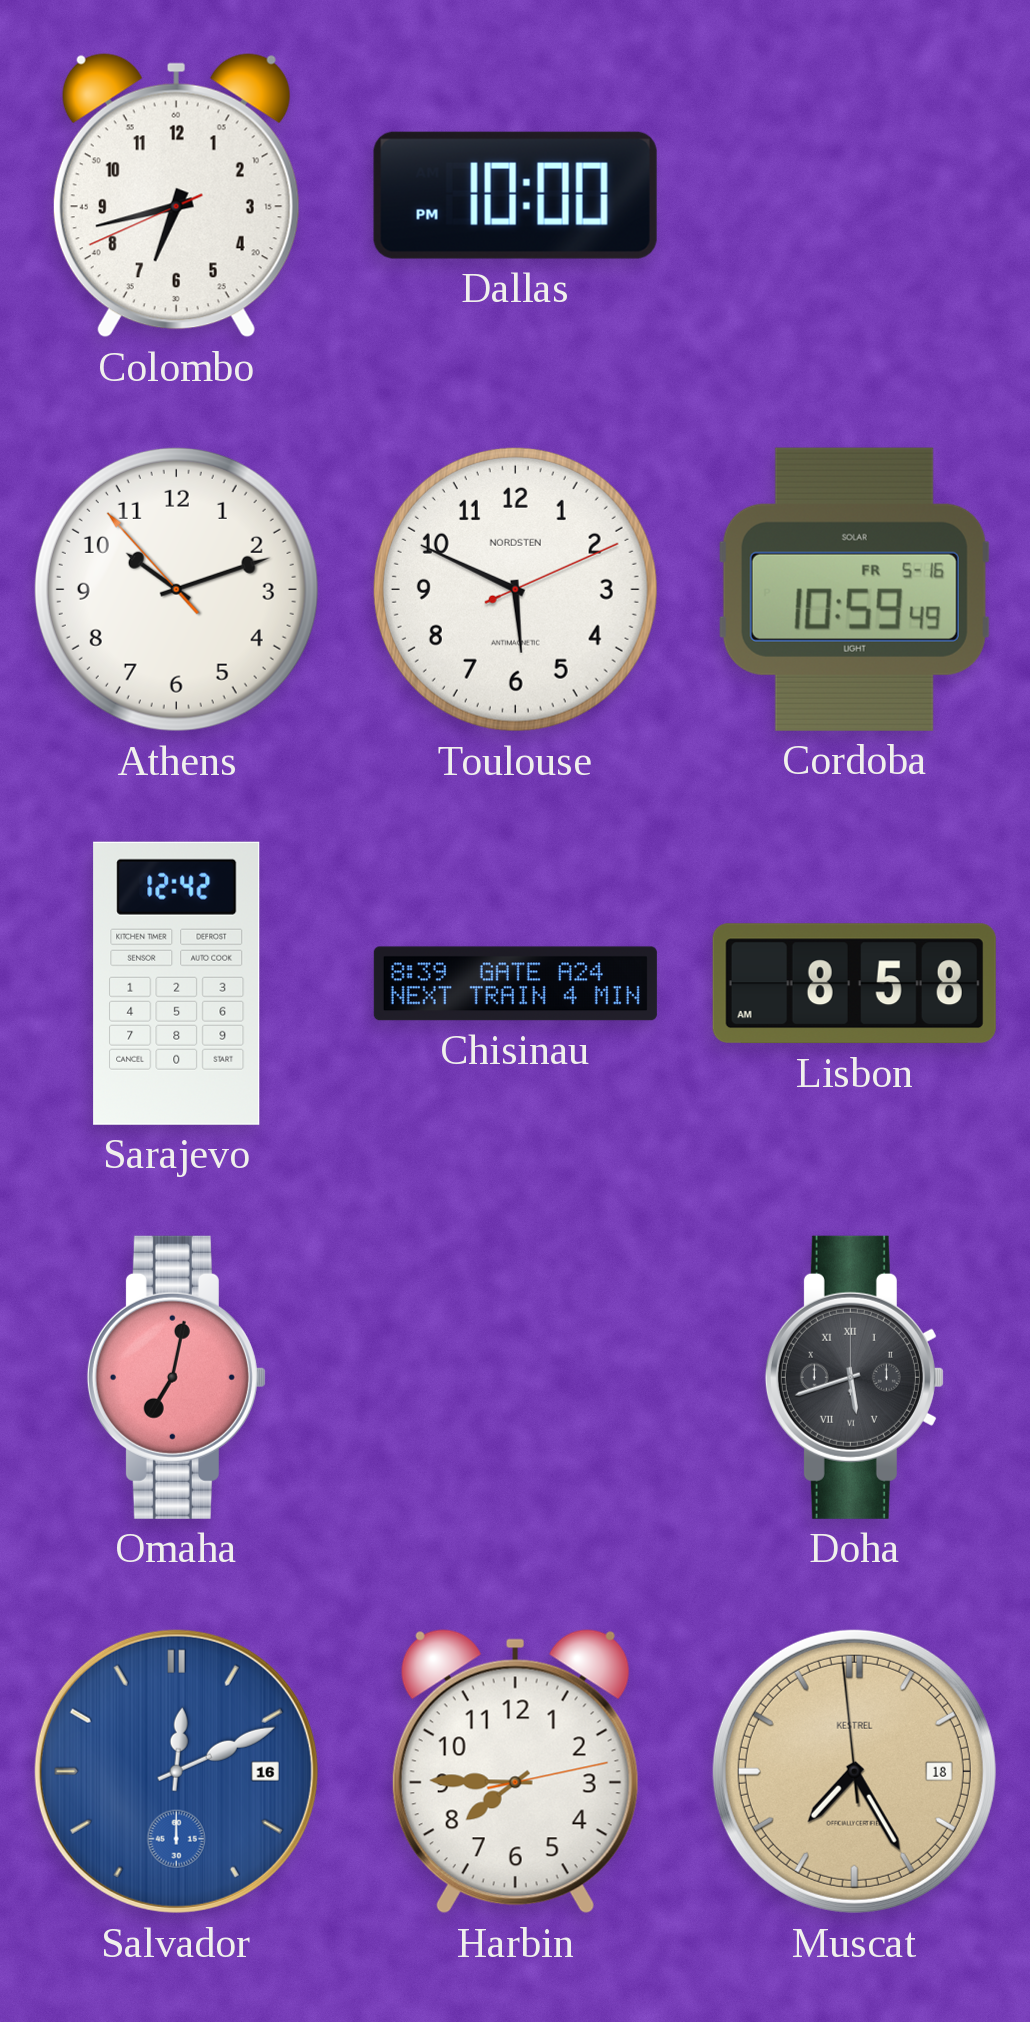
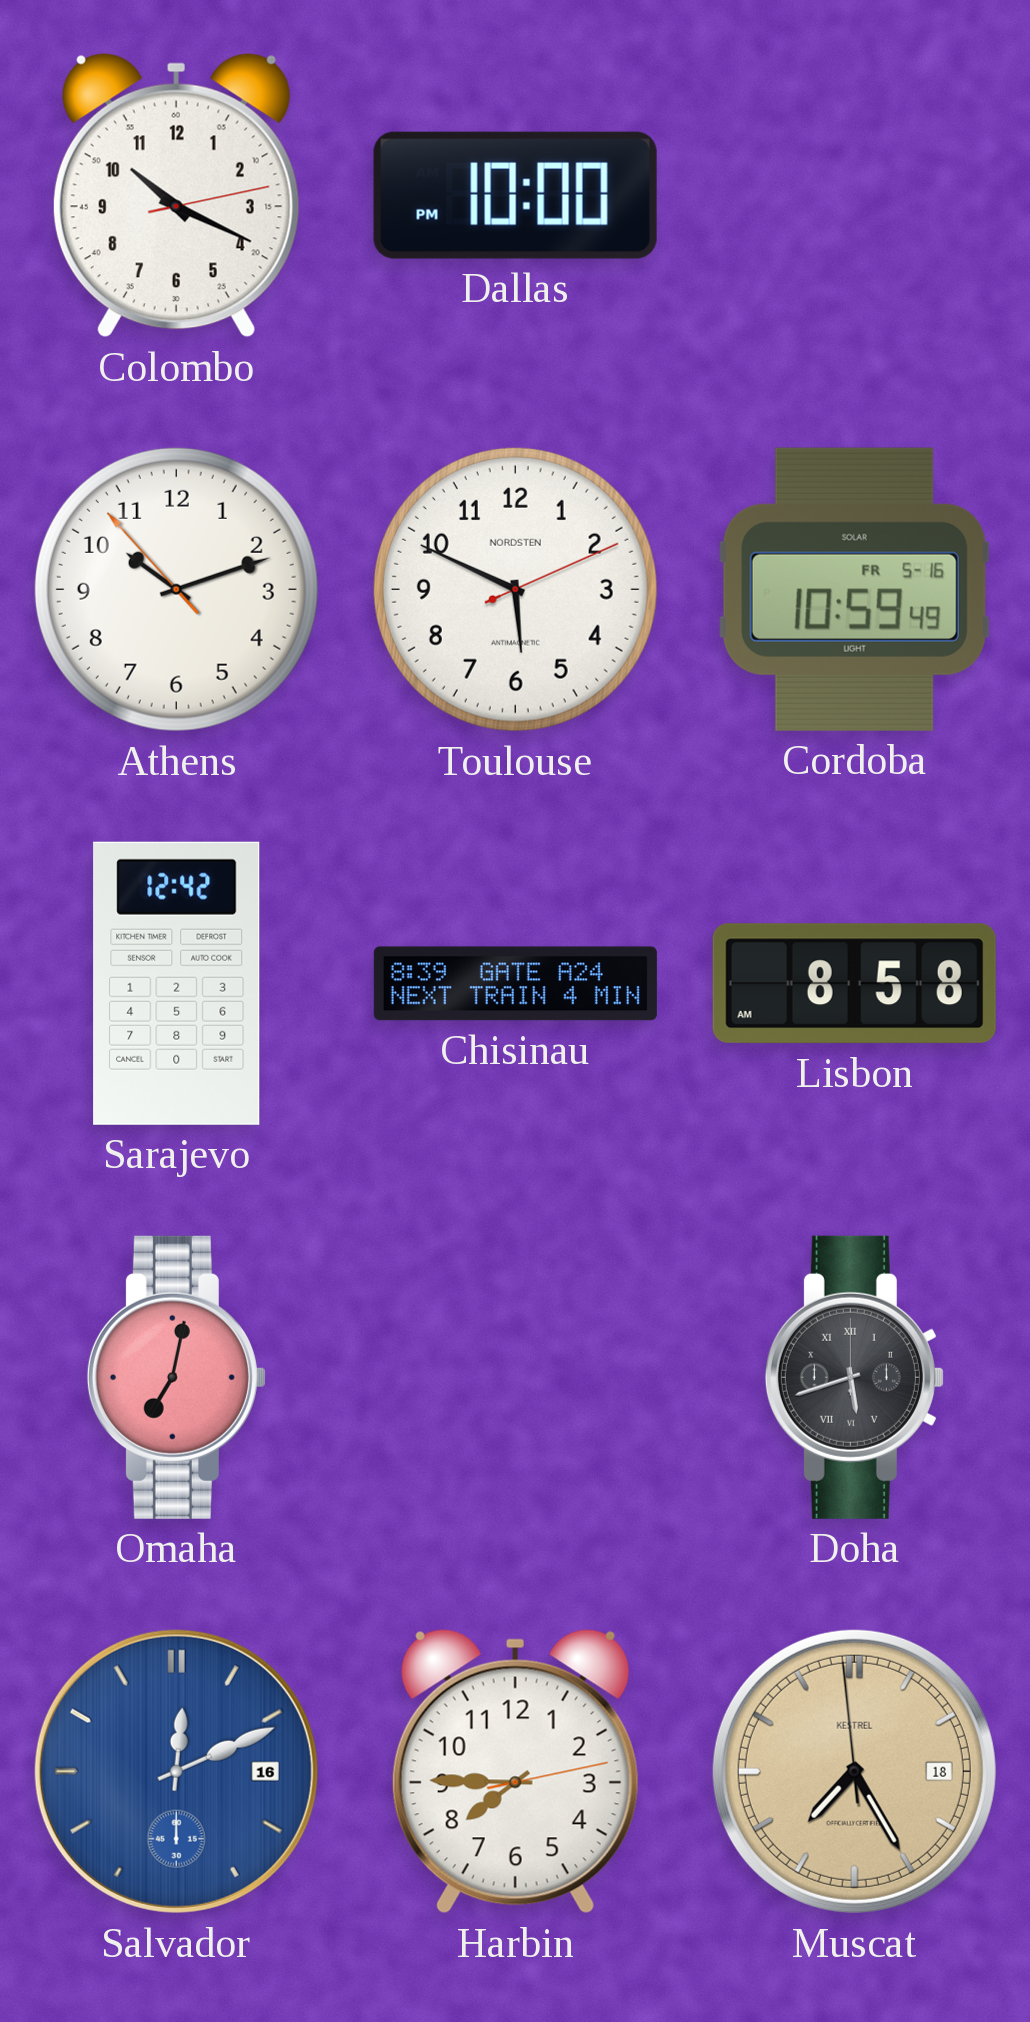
Colombo: 6:42 -> 10:19 (176, 196)
